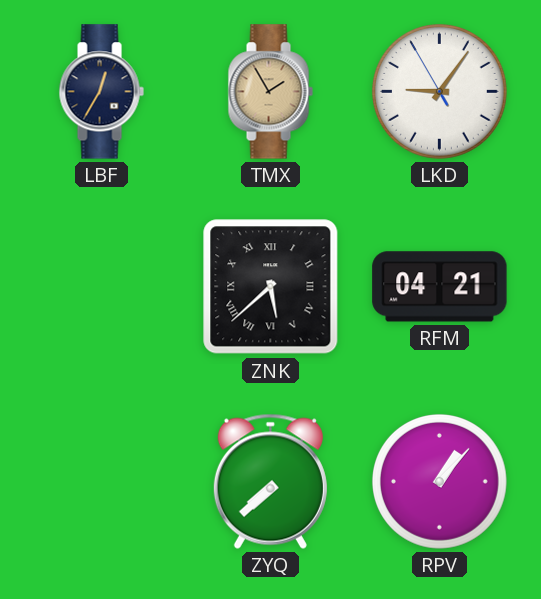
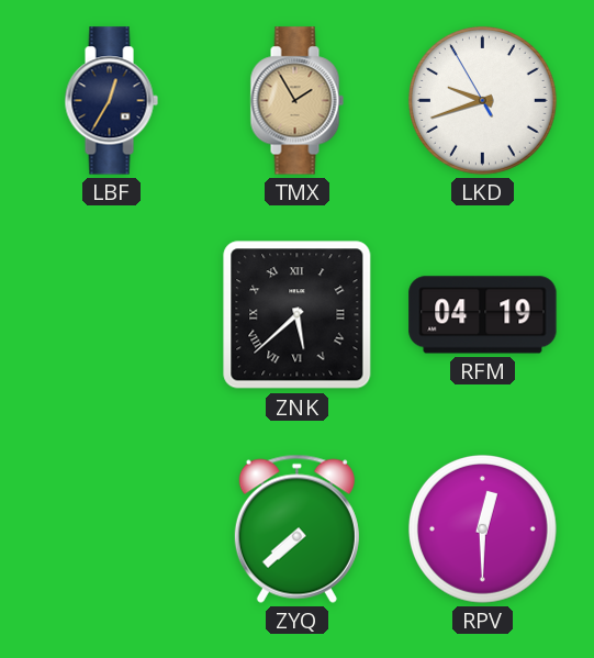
LKD: 9:05 -> 9:41 (482, 100)
RFM: 04:21 -> 04:19 (483, 315)
RPV: 1:07 -> 12:30 (482, 528)
